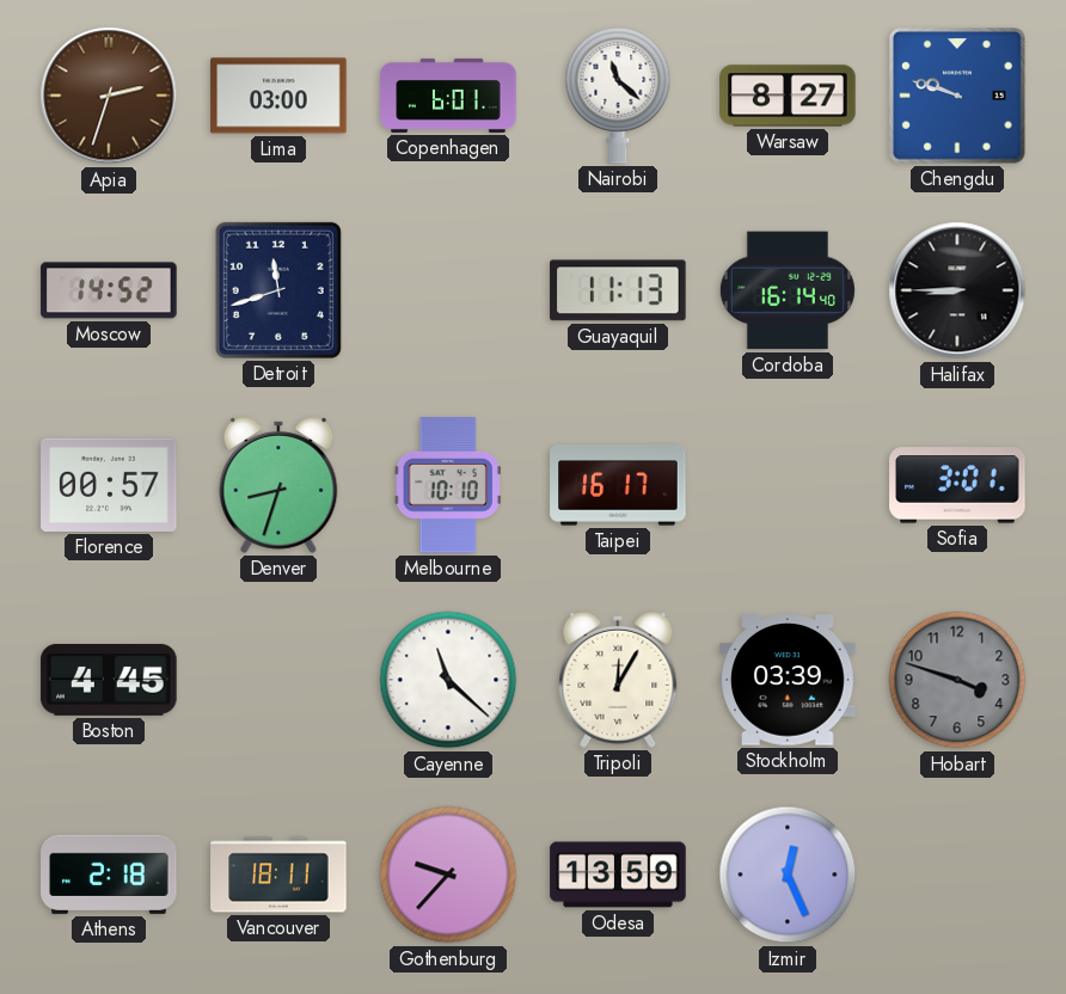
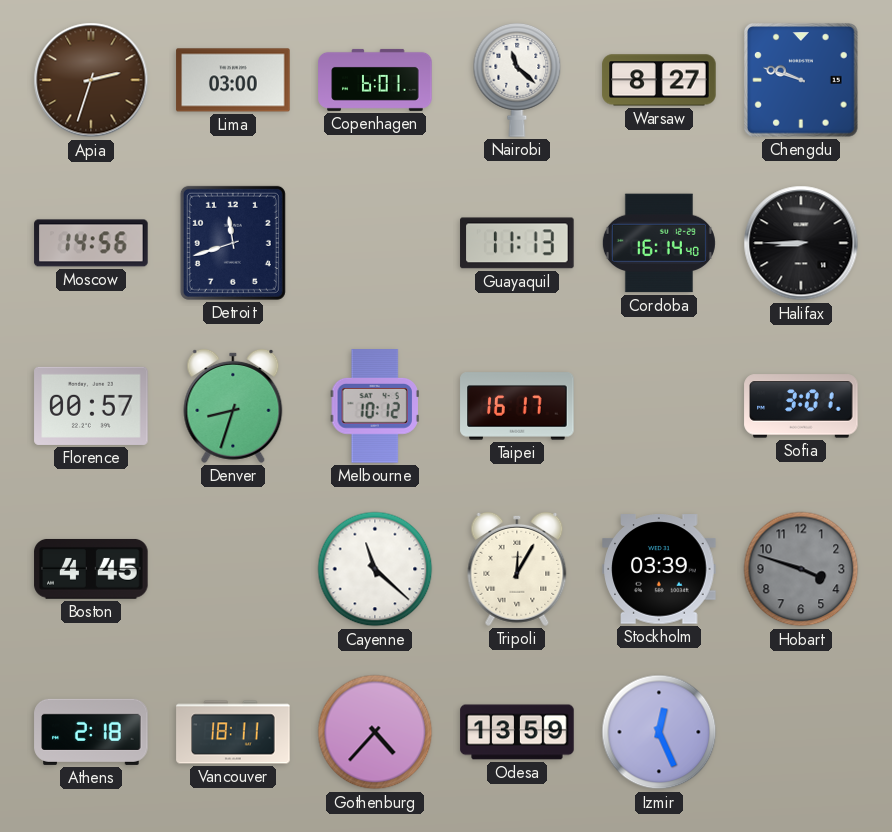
Moscow: 14:52 -> 14:56 (91, 243)
Melbourne: 10:10 -> 10:12 (375, 406)
Gothenburg: 9:37 -> 4:37 (375, 732)
